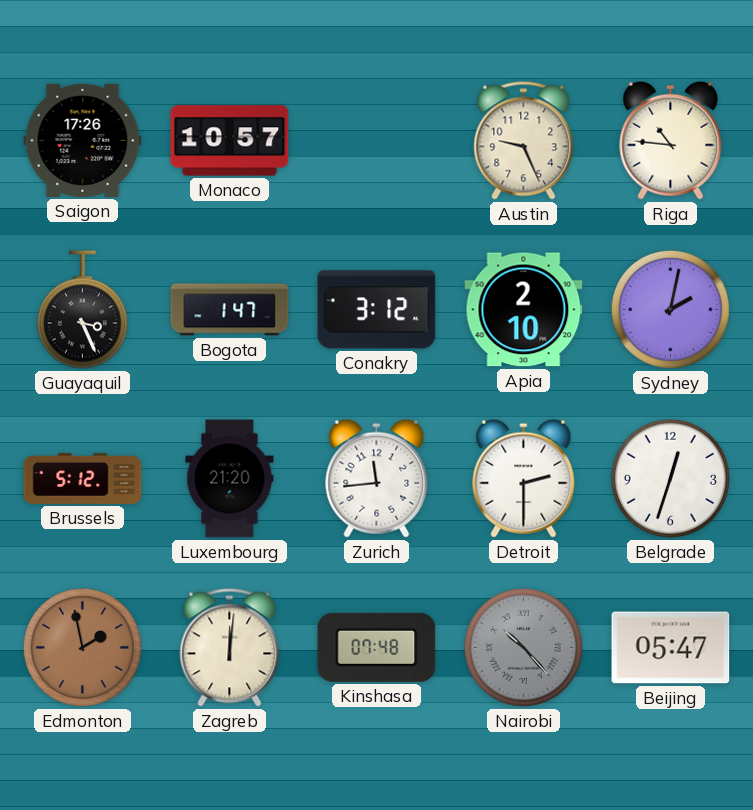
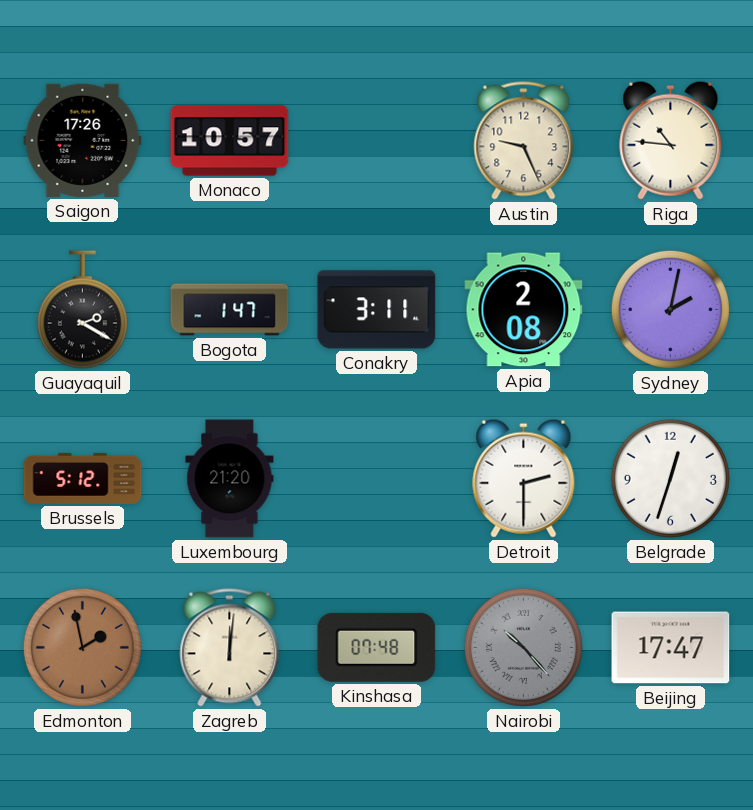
Guayaquil: 3:26 -> 2:20 (82, 310)
Conakry: 3:12 -> 3:11 (377, 310)
Apia: 2:10 -> 2:08 (524, 310)
Zurich: 11:44 -> none (377, 478)
Beijing: 05:47 -> 17:47 (671, 648)
